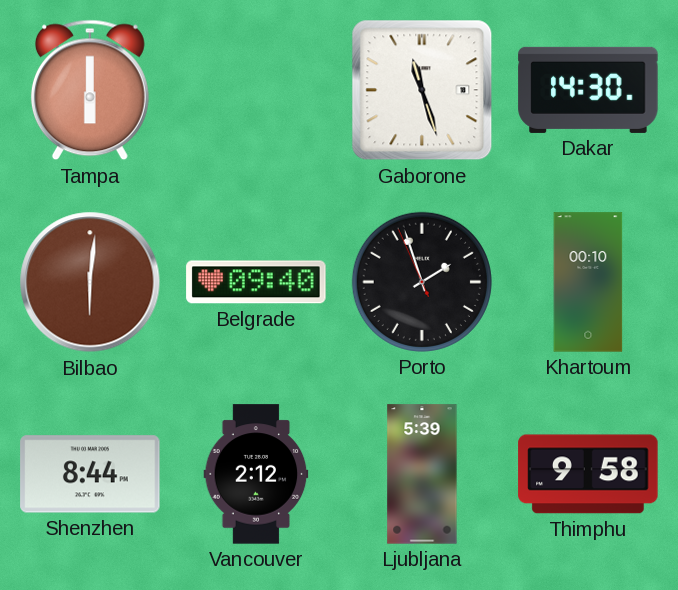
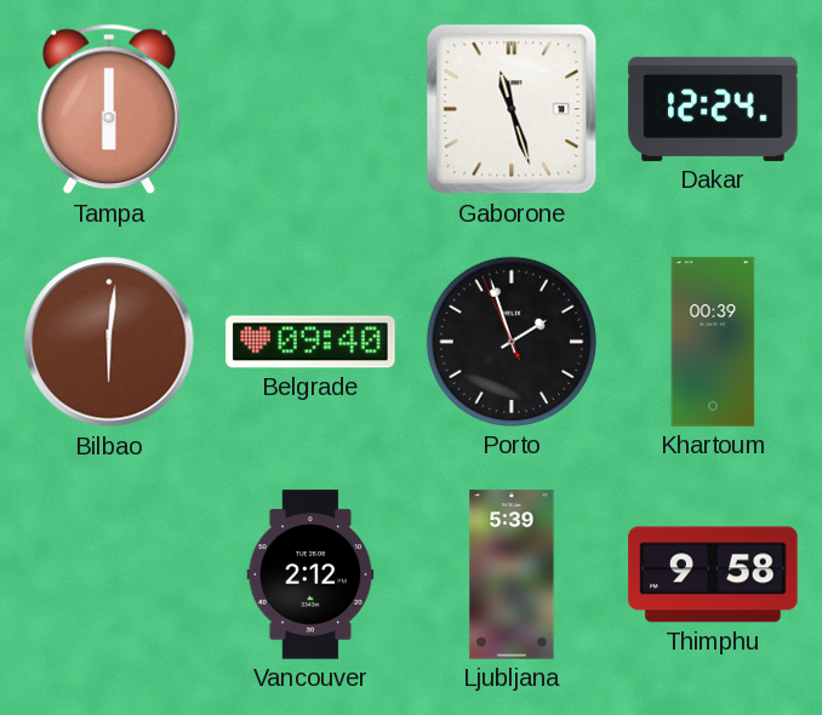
Dakar: 14:30 -> 12:24 (713, 109)
Khartoum: 00:10 -> 00:39 (713, 342)
Shenzhen: 8:44 -> none (90, 474)
